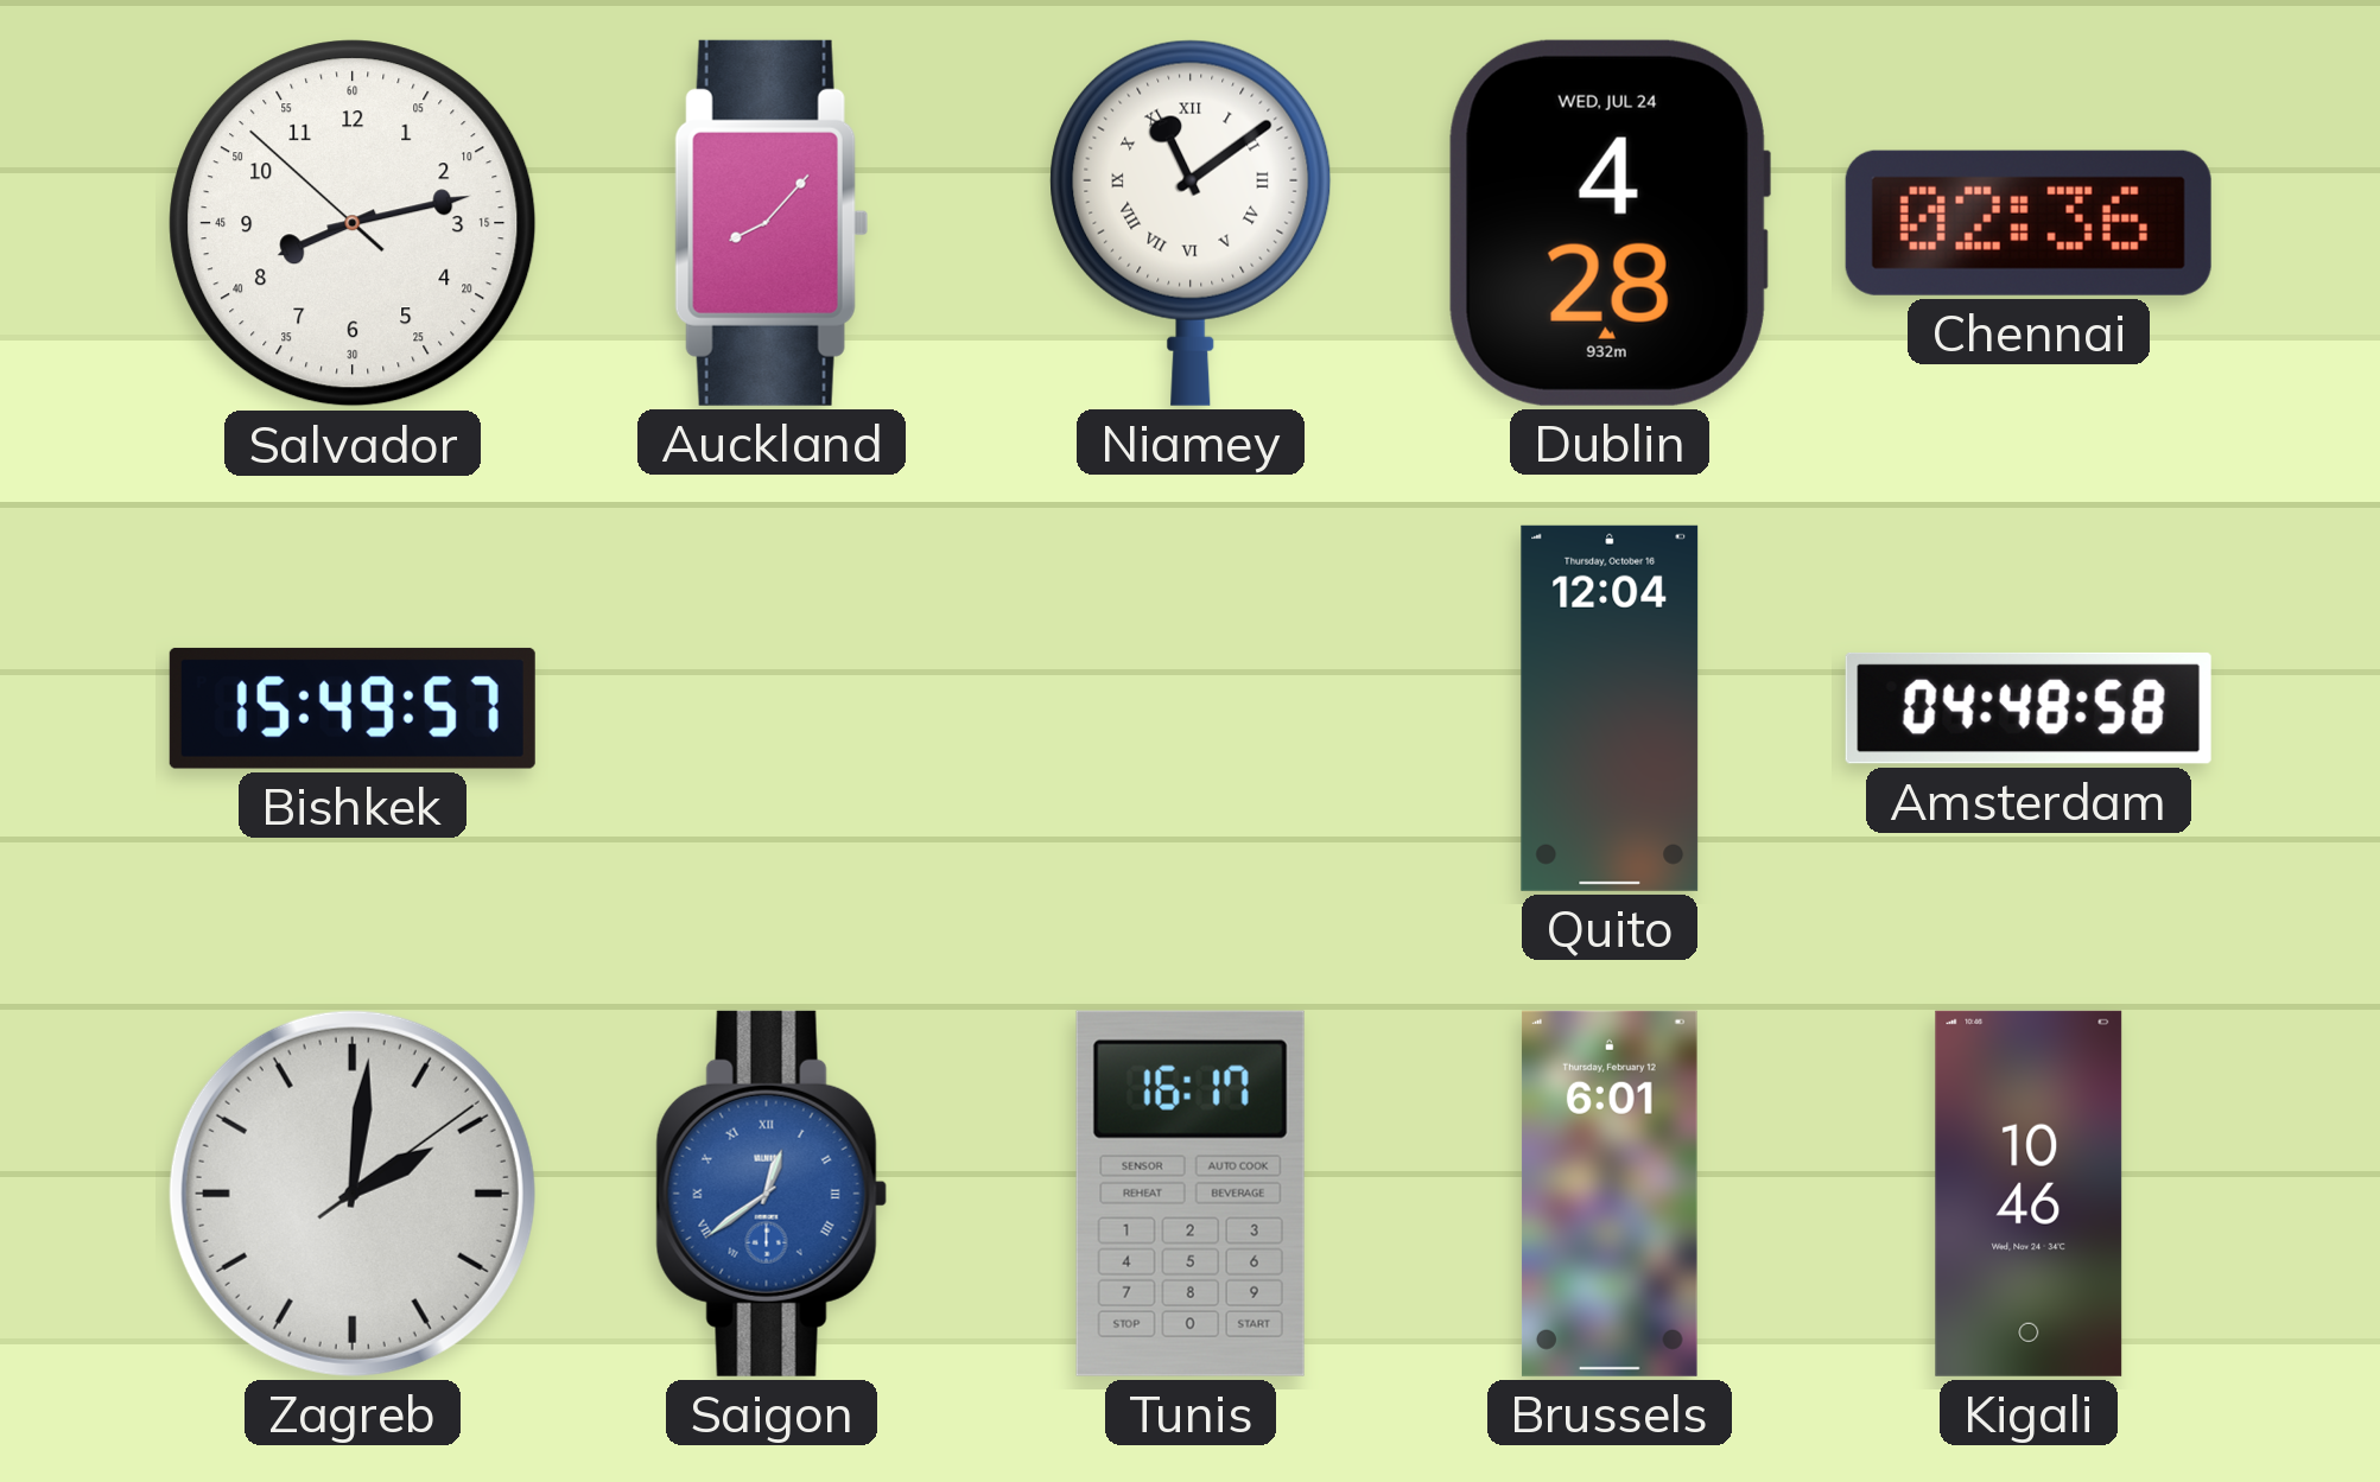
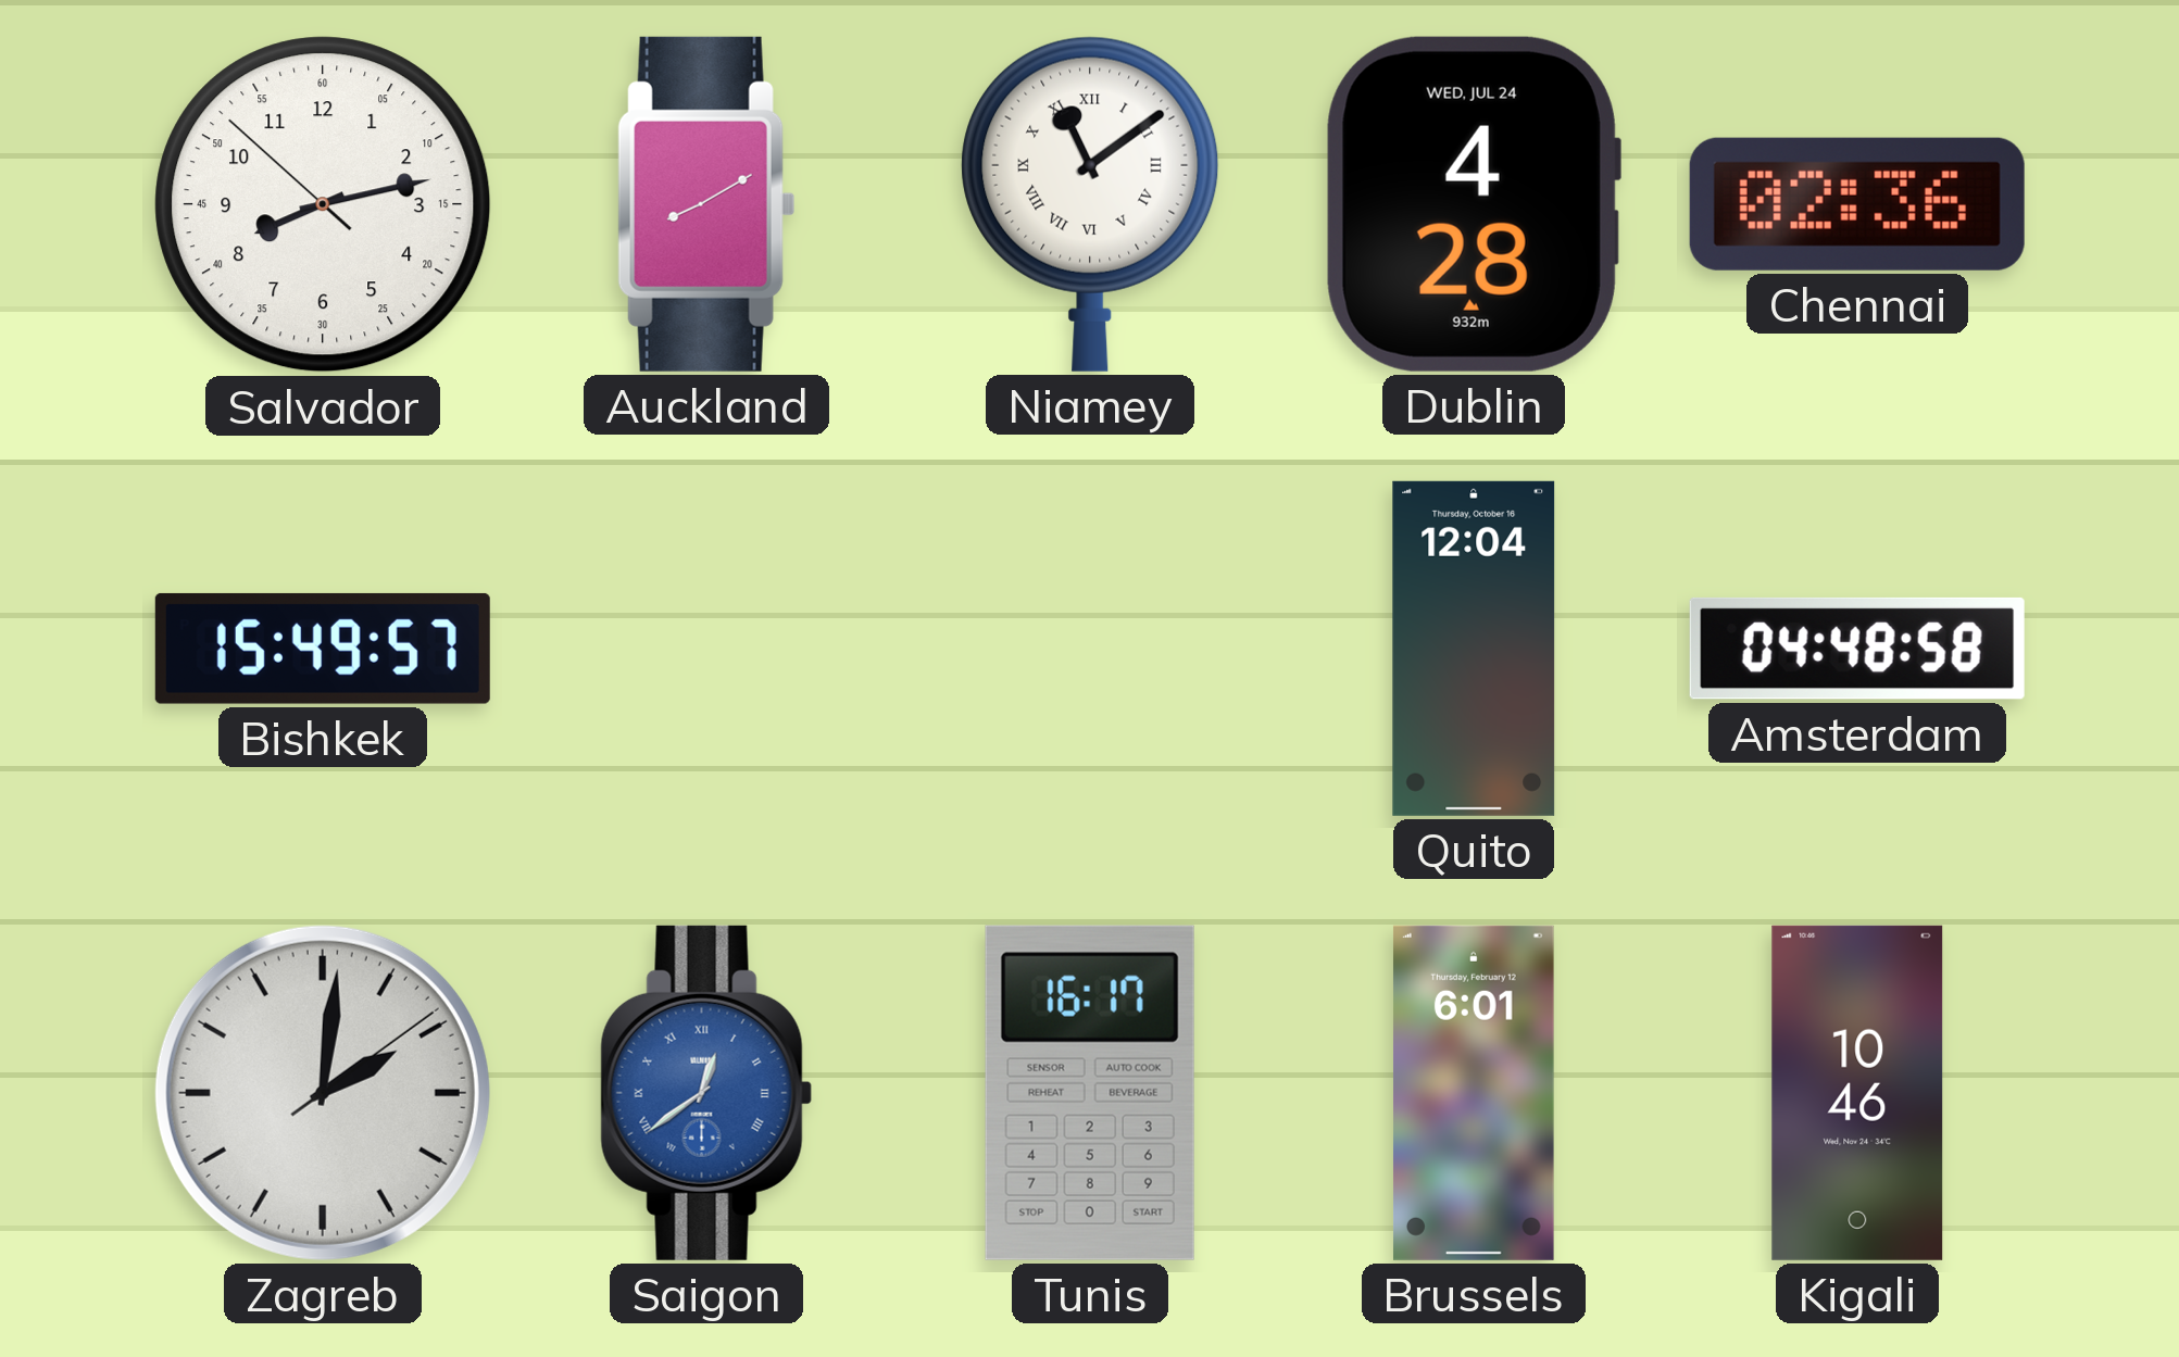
Auckland: 8:07 -> 8:10 (706, 204)
